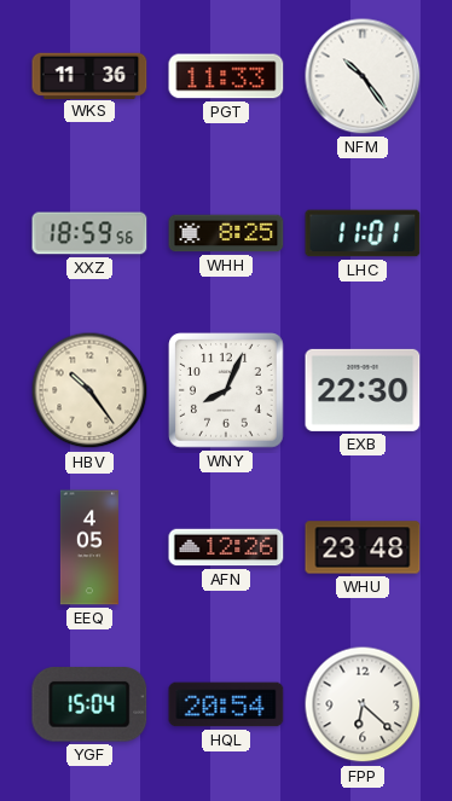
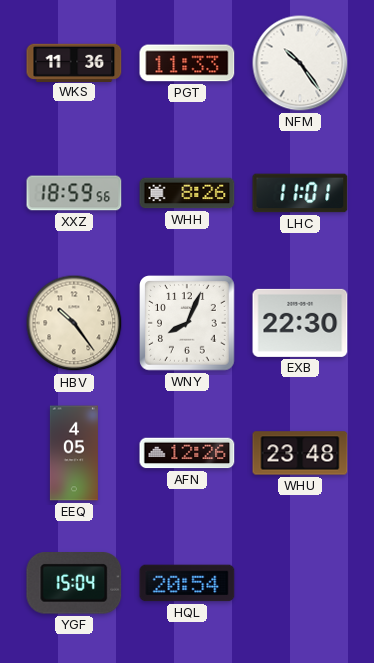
WHH: 8:25 -> 8:26 (187, 193)
FPP: 6:22 -> none (363, 704)
